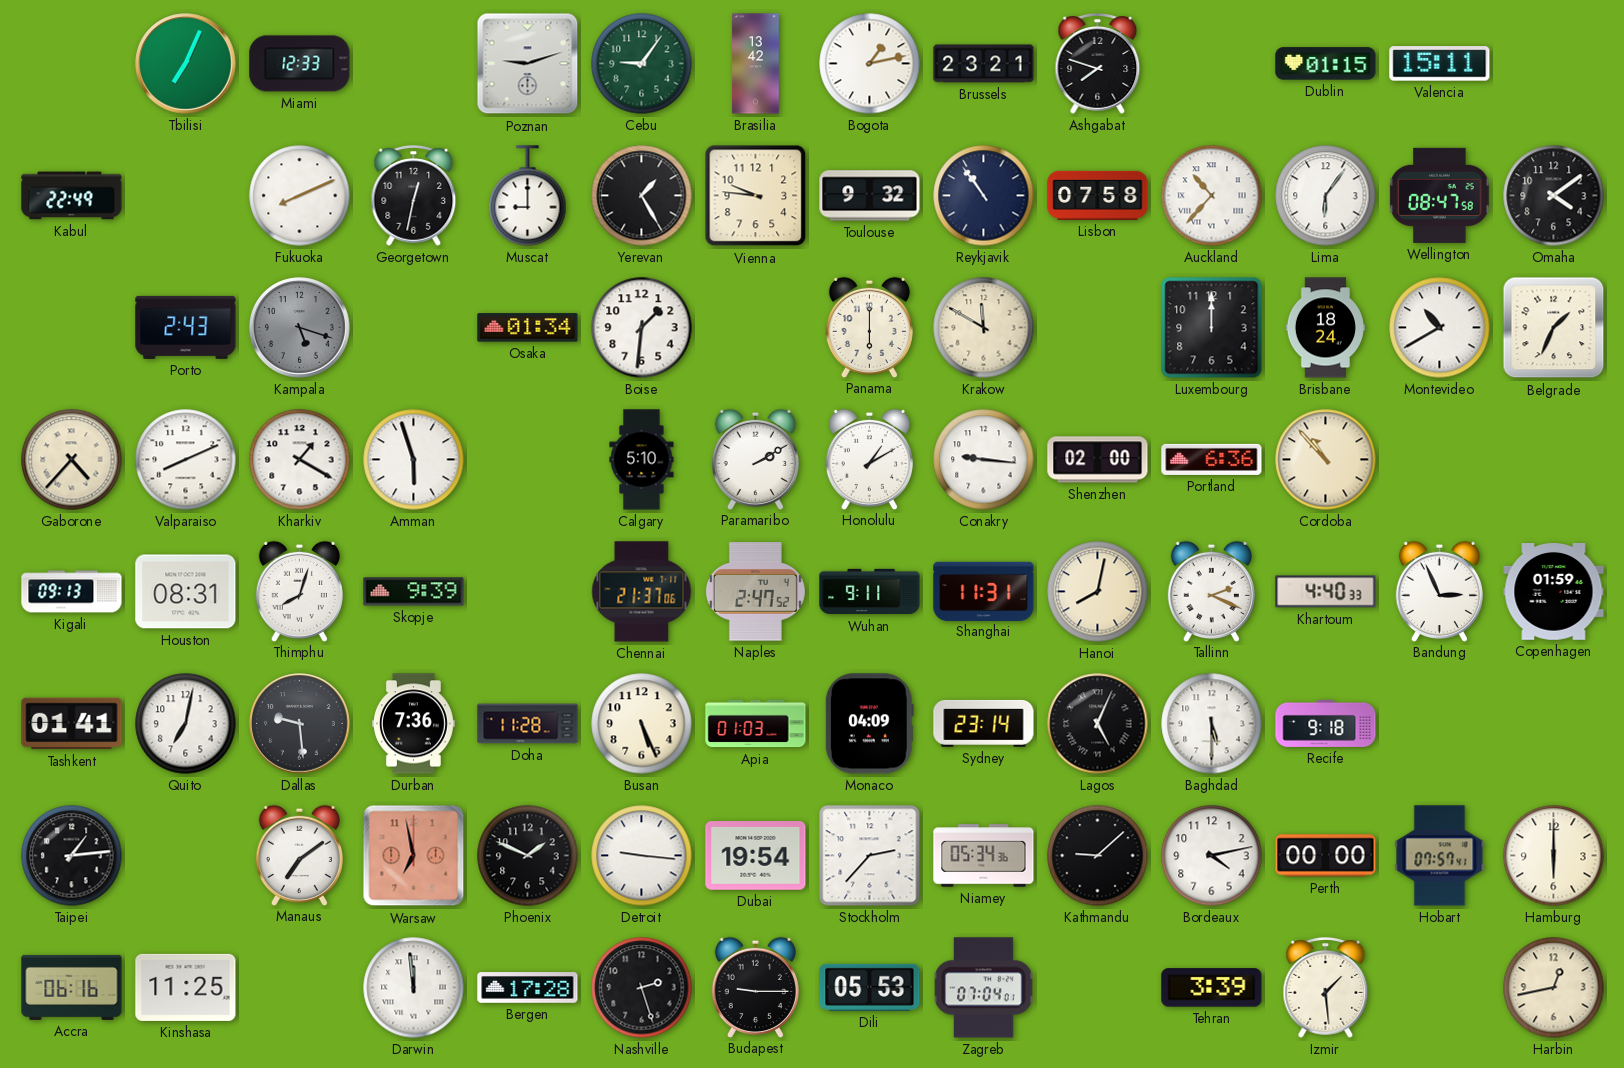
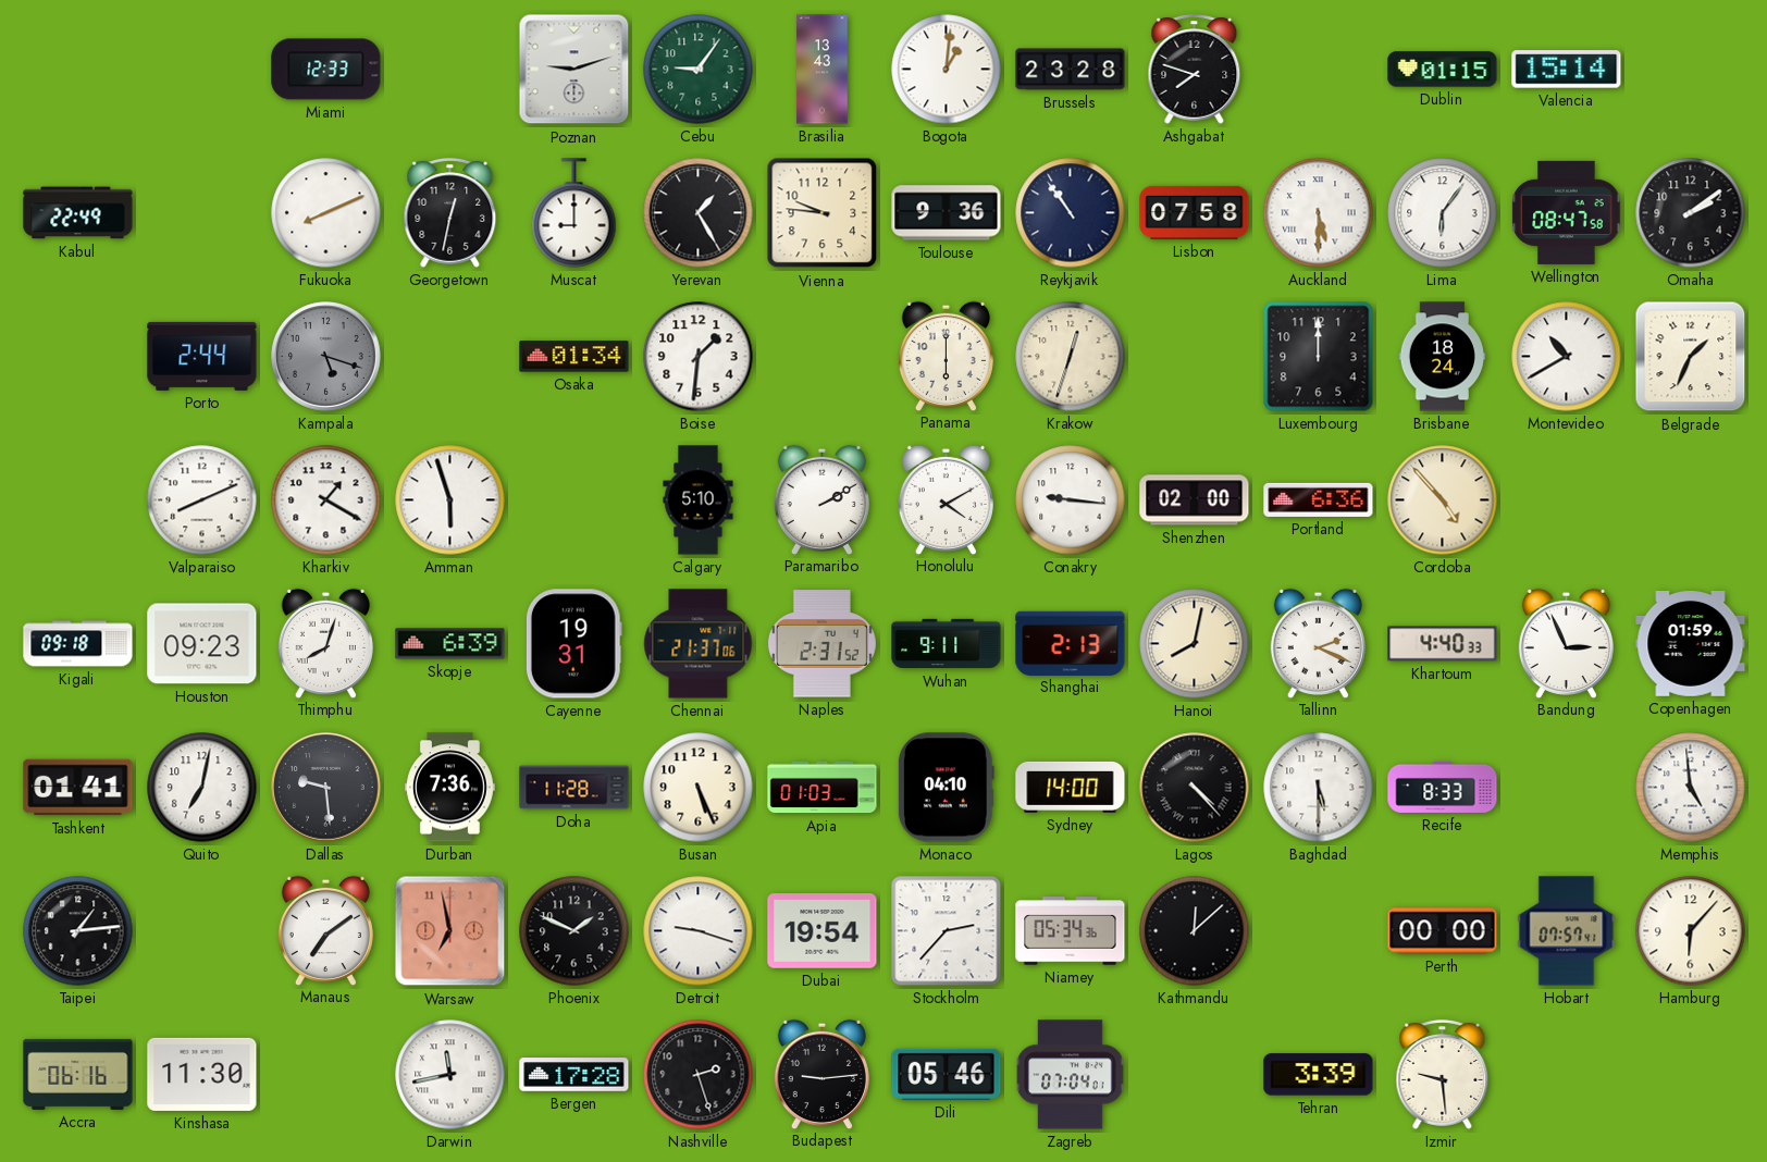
Tbilisi: 7:04 -> none (186, 64)
Brasilia: 13:42 -> 13:43 (823, 70)
Bogota: 1:13 -> 1:01 (947, 70)
Brussels: 23:21 -> 23:28 (1071, 70)
Valencia: 15:11 -> 15:14 (1567, 70)
Toulouse: 9:32 -> 9:36 (947, 213)
Auckland: 10:37 -> 5:30 (1319, 213)
Omaha: 4:09 -> 2:09 (1691, 213)
Porto: 2:43 -> 2:44 (202, 356)
Krakow: 11:50 -> 12:33 (1071, 357)
Gaborone: 4:37 -> none (72, 460)
Honolulu: 1:10 -> 4:10 (946, 499)
Cordoba: 10:53 -> 4:53 (1443, 500)
Kigali: 09:13 -> 09:18 (78, 644)
Houston: 08:31 -> 09:23 (202, 644)
Skopje: 9:39 -> 6:39 (450, 644)
Cayenne: none -> 19:31 (573, 644)
Naples: 2:47 -> 2:31 (821, 644)
Shanghai: 11:31 -> 2:13 (1071, 643)
Monaco: 04:09 -> 04:10 (946, 788)
Sydney: 23:14 -> 14:00 (1071, 787)
Lagos: 5:04 -> 4:23 (1195, 788)
Recife: 9:18 -> 8:33 (1443, 787)
Memphis: none -> 4:59 (1691, 788)
Detroit: 9:16 -> 9:18 (699, 931)
Kathmandu: 9:08 -> 12:08 (1195, 931)
Bordeaux: 4:13 -> none (1212, 856)
Hamburg: 6:00 -> 6:07 (1691, 931)
Kinshasa: 11:25 -> 11:30 (202, 1074)
Darwin: 11:59 -> 11:43 (450, 1075)
Budapest: 9:15 -> 9:14 (821, 1074)
Dili: 05:53 -> 05:46 (947, 1074)
Izmir: 1:29 -> 9:29 (1443, 1075)
Harbin: 12:43 -> none (1554, 988)
